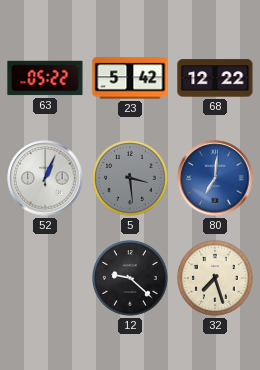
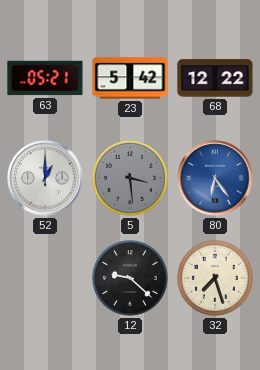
63: 05:22 -> 05:21 (45, 78)
52: 1:04 -> 1:00 (45, 178)
80: 7:01 -> 6:24 (215, 178)
